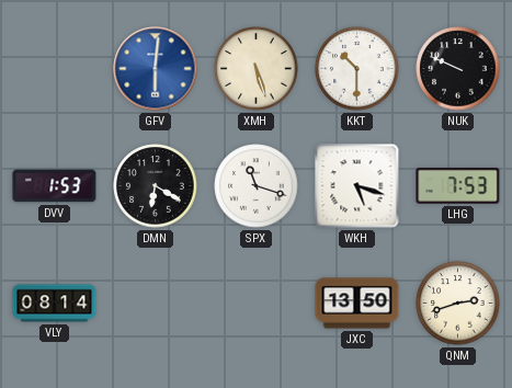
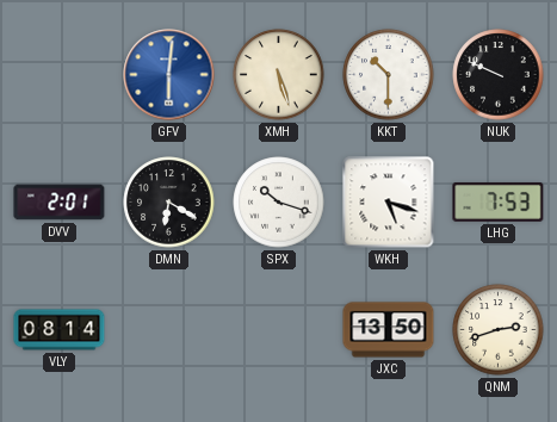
DVV: 1:53 -> 2:01 (60, 203)
SPX: 11:18 -> 10:18 (279, 203)
